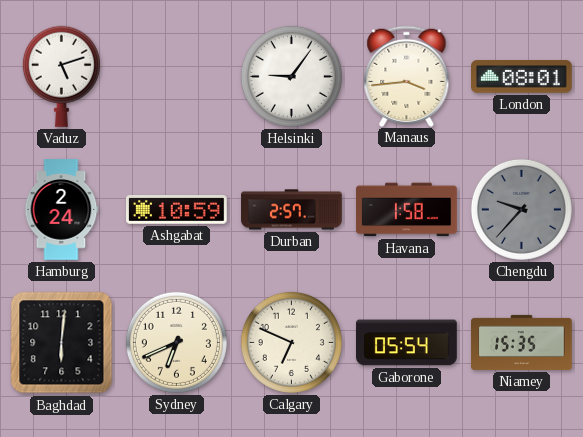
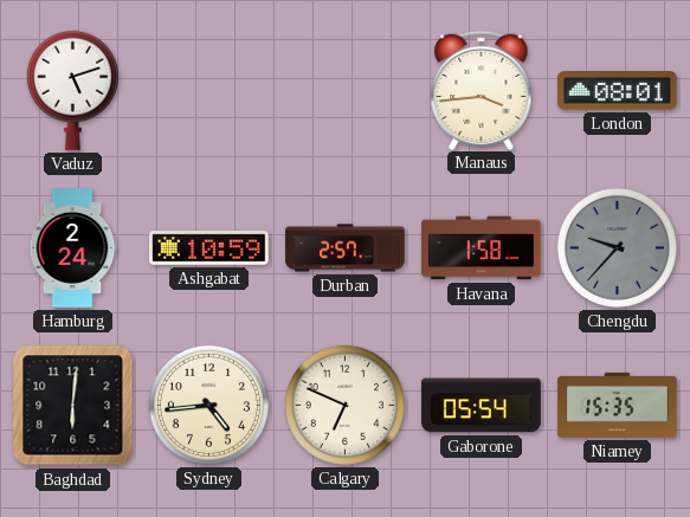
Helsinki: 9:06 -> none (291, 76)
Sydney: 6:41 -> 4:44 (208, 405)
